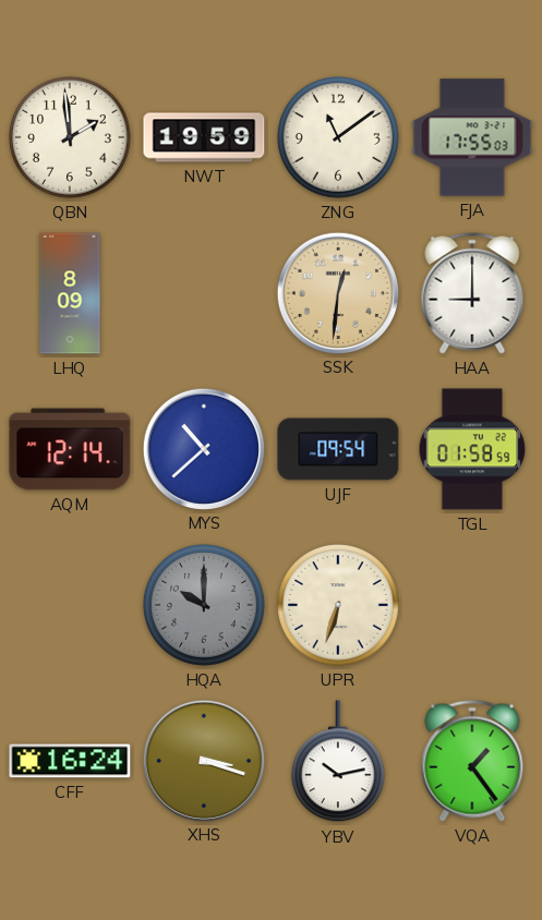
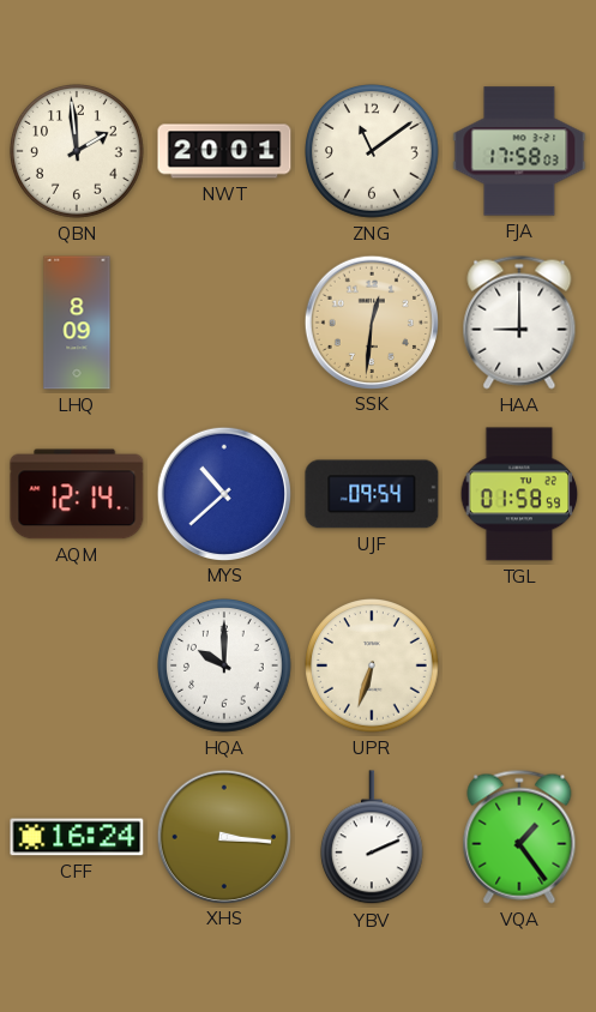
NWT: 19:59 -> 20:01 (224, 151)
FJA: 17:55 -> 17:58 (519, 151)
HQA dial: grey -> white (225, 667)
XHS: 3:18 -> 3:16 (223, 836)
YBV: 10:13 -> 2:11 (372, 838)
